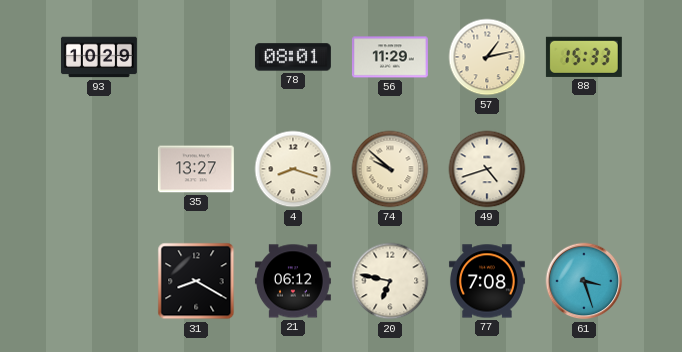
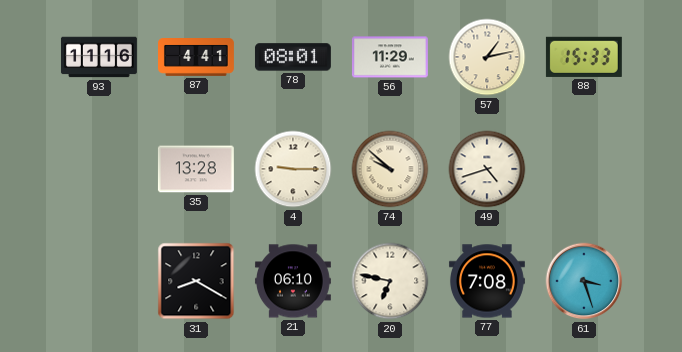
93: 10:29 -> 11:16 (99, 57)
87: none -> 4:41 (197, 58)
35: 13:27 -> 13:28 (196, 169)
4: 8:18 -> 9:15 (293, 169)
21: 06:12 -> 06:10 (293, 281)
